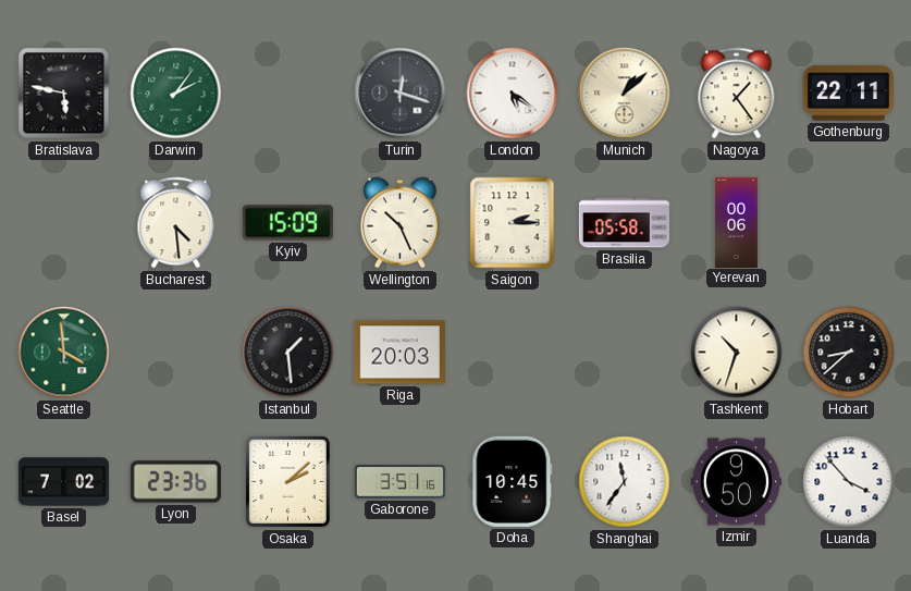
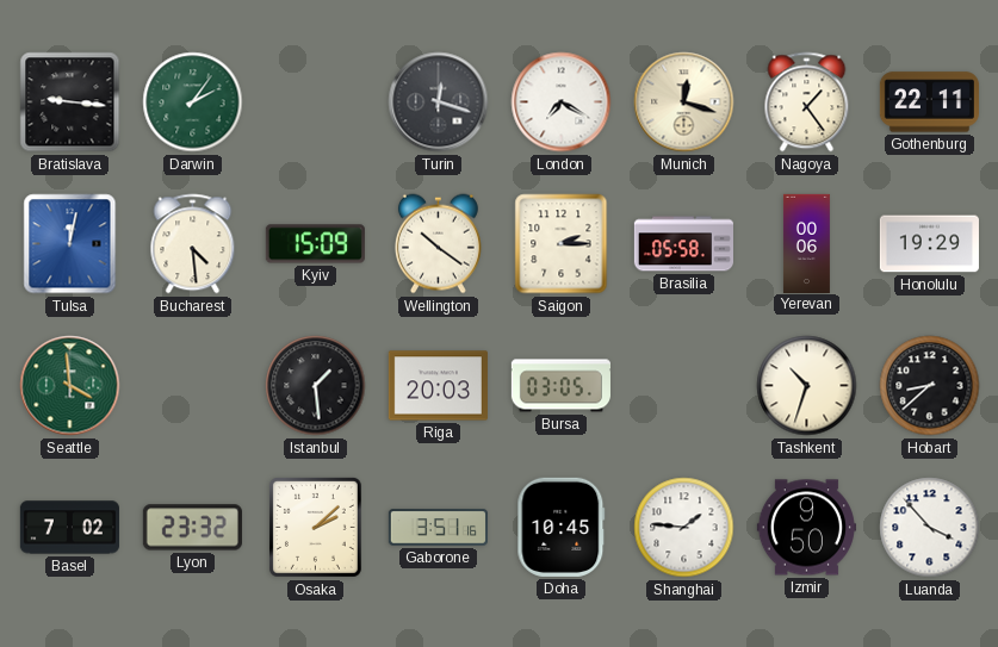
Bratislava: 5:47 -> 9:16 (70, 102)
London: 5:21 -> 7:20 (562, 102)
Munich: 1:08 -> 12:18 (684, 102)
Tulsa: none -> 12:02 (70, 244)
Wellington: 10:26 -> 10:21 (438, 244)
Honolulu: none -> 19:29 (929, 244)
Bursa: none -> 03:05 (560, 386)
Lyon: 23:36 -> 23:32 (192, 528)
Shanghai: 11:36 -> 1:46 (684, 528)
